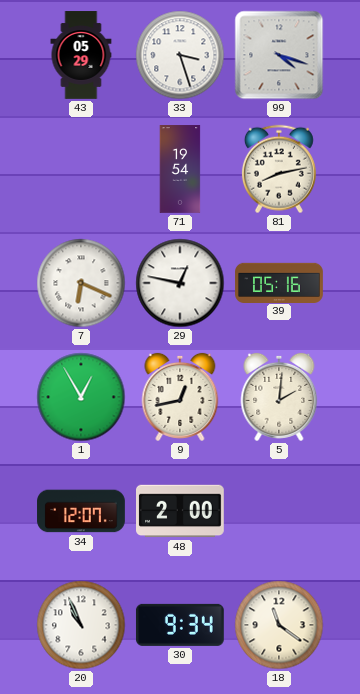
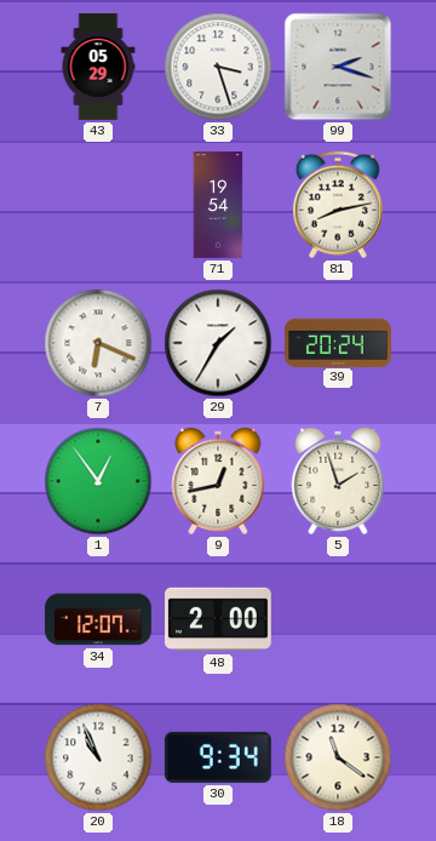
99: 4:18 -> 2:18 (338, 67)
29: 12:47 -> 1:35 (218, 343)
39: 05:16 -> 20:24 (338, 342)
1: 12:55 -> 12:54 (98, 481)
5: 2:01 -> 1:57 (338, 481)
